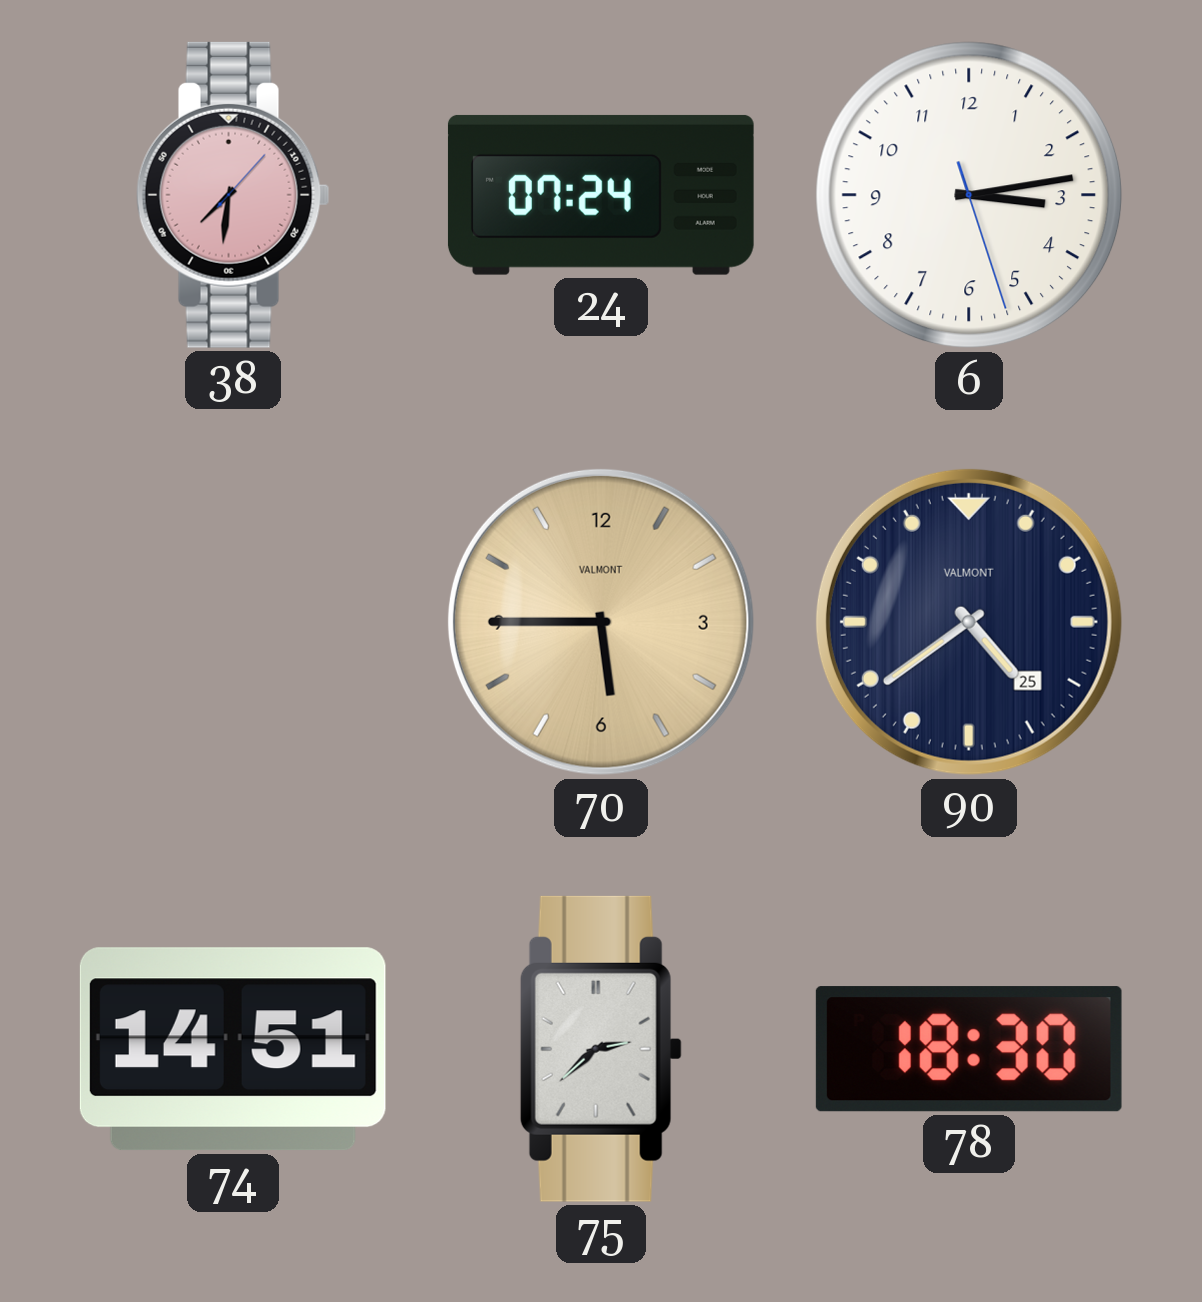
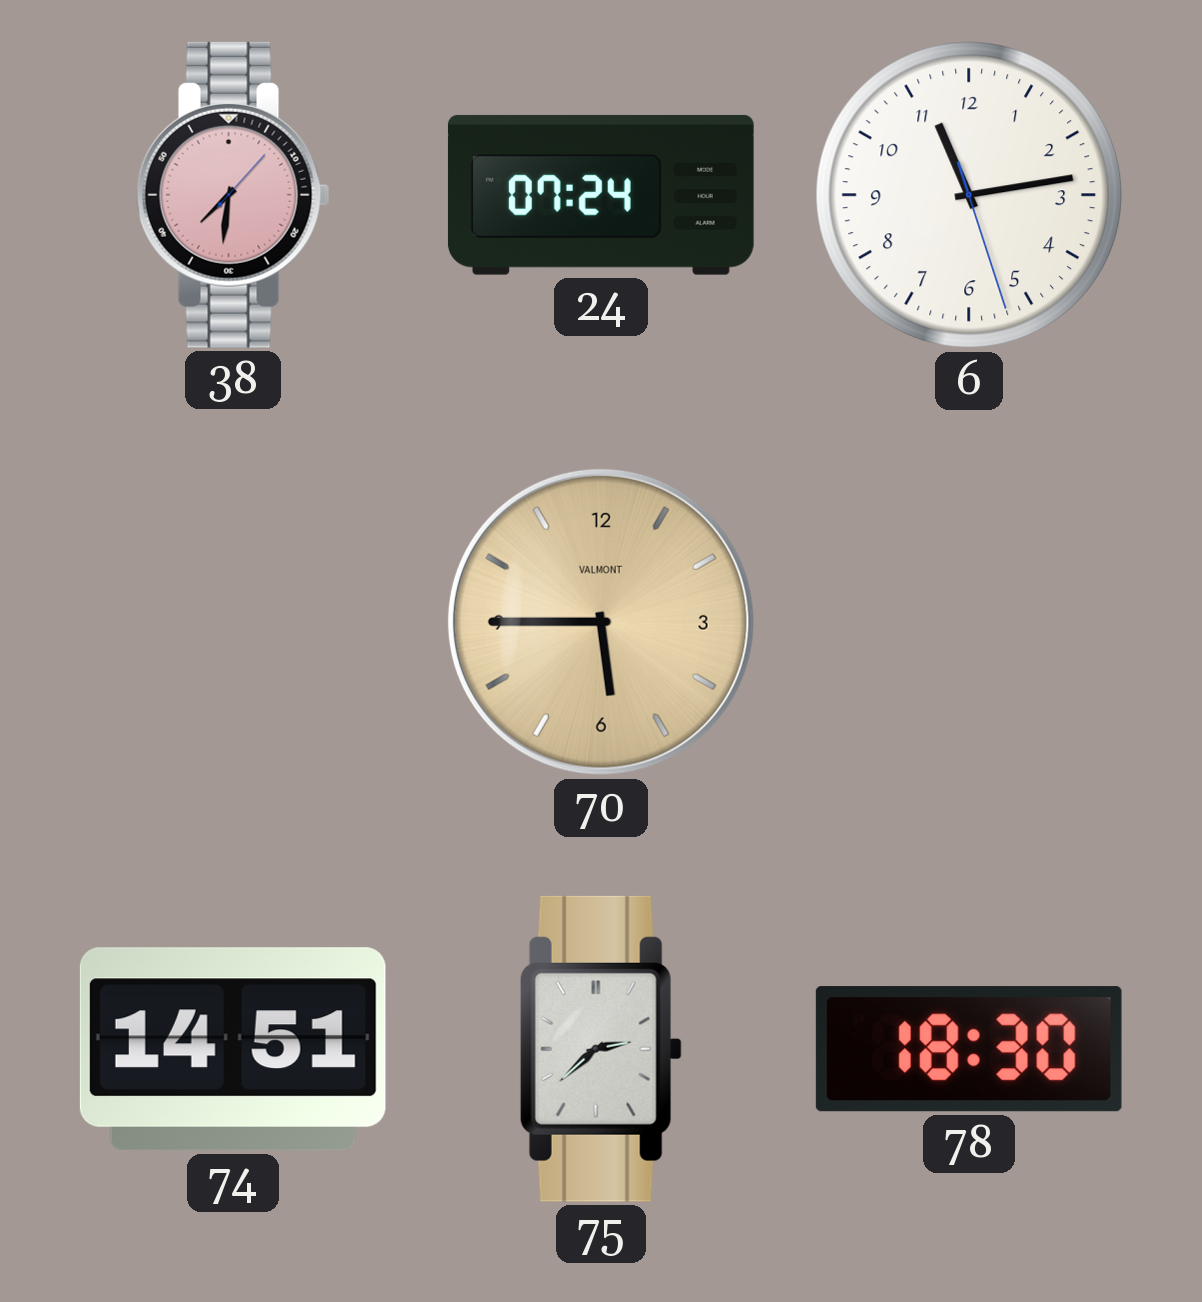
6: 3:13 -> 11:13 (969, 195)
90: 4:39 -> none (969, 622)
